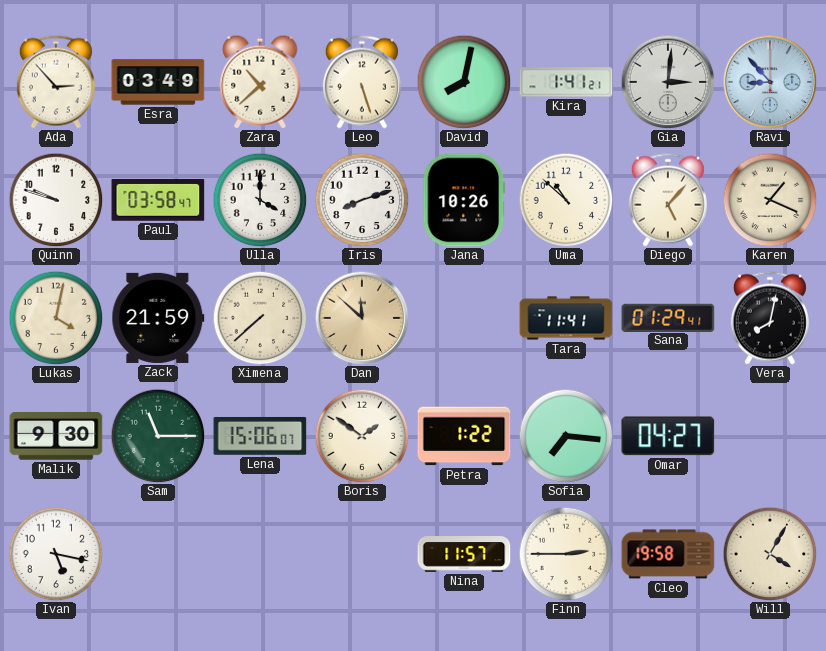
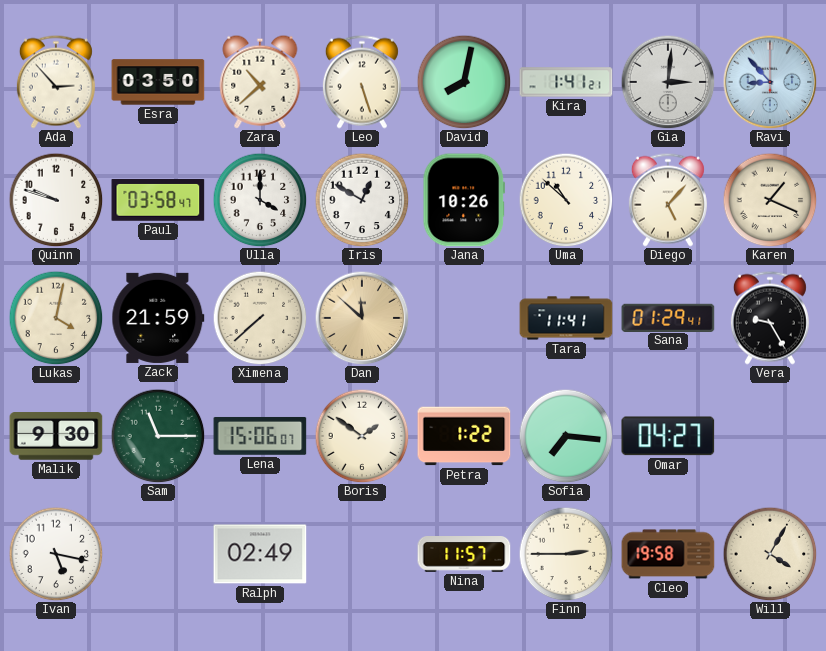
Esra: 03:49 -> 03:50 (158, 82)
Iris: 8:12 -> 12:50 (362, 200)
Vera: 8:02 -> 9:25 (770, 318)
Ralph: none -> 02:49 (260, 554)
